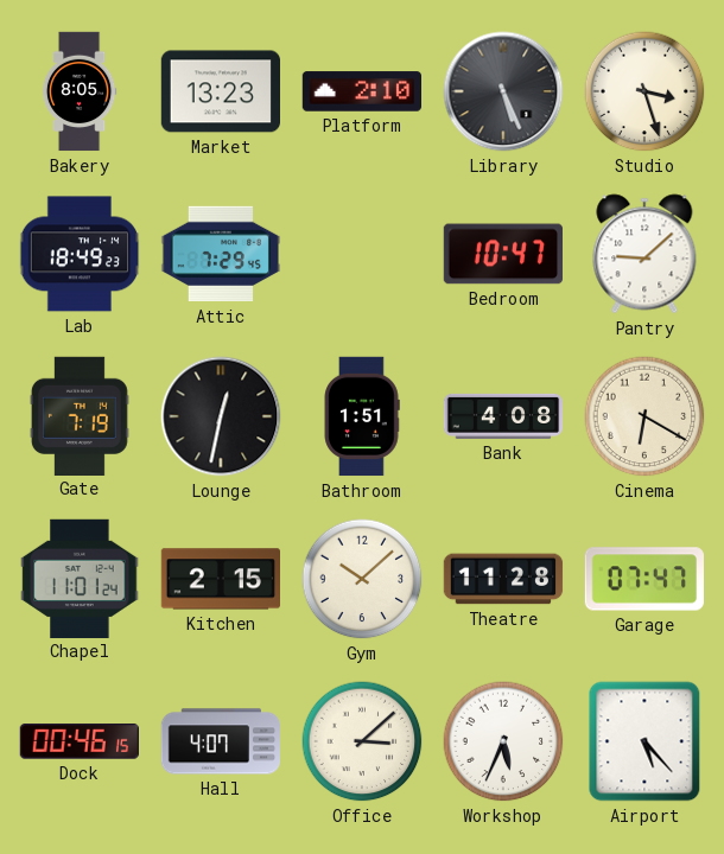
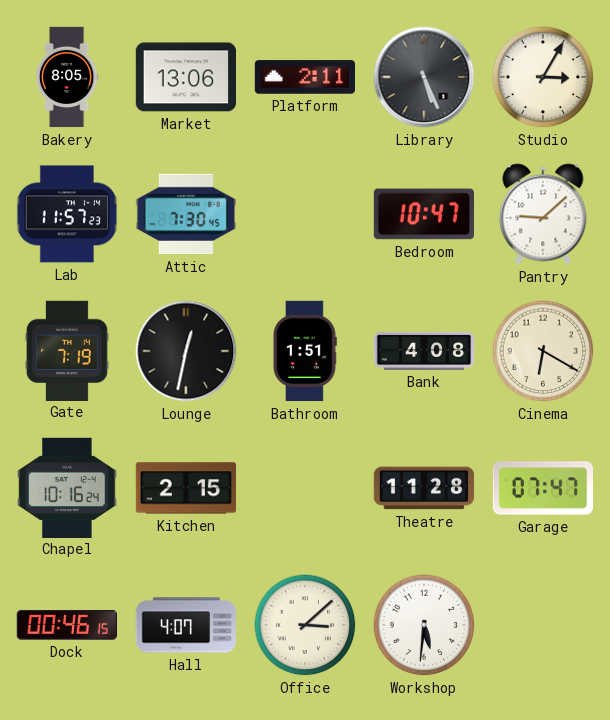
Market: 13:23 -> 13:06 (185, 77)
Platform: 2:10 -> 2:11 (304, 77)
Studio: 3:27 -> 3:05 (543, 77)
Lab: 18:49 -> 11:57 (67, 214)
Attic: 7:29 -> 7:30 (186, 214)
Chapel: 11:01 -> 10:16 (67, 487)
Gym: 10:08 -> none (362, 579)
Workshop: 5:34 -> 5:31 (424, 625)
Airport: 5:23 -> none (644, 741)
